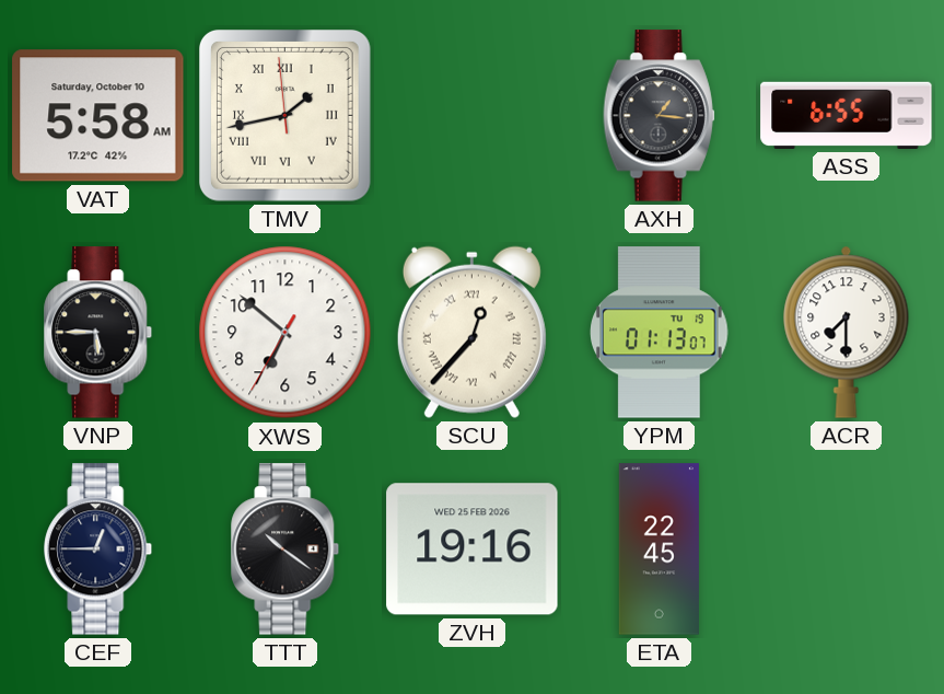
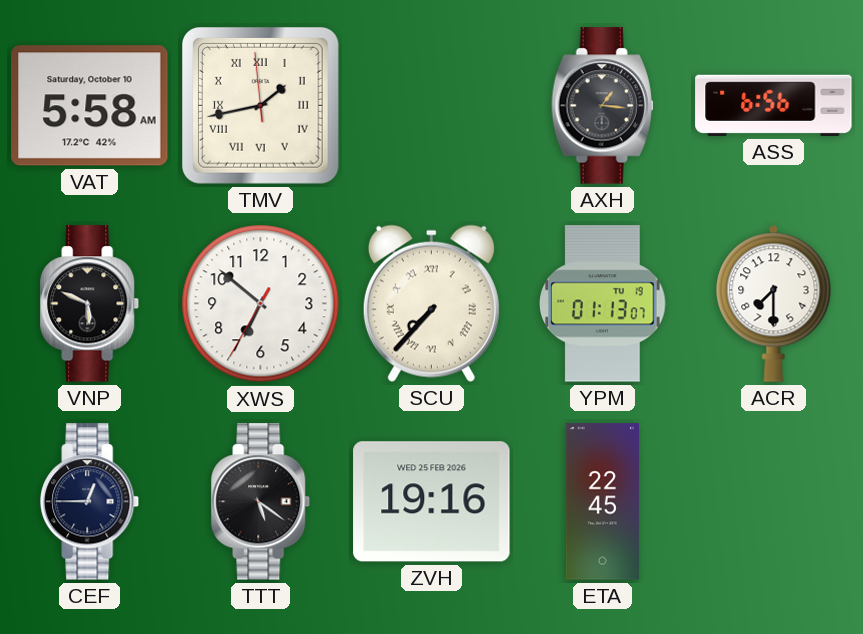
ASS: 6:55 -> 6:56 (774, 105)
VNP: 5:45 -> 5:49 (90, 304)
SCU: 12:37 -> 7:37 (431, 303)
TTT: 10:21 -> 5:21 (261, 502)
